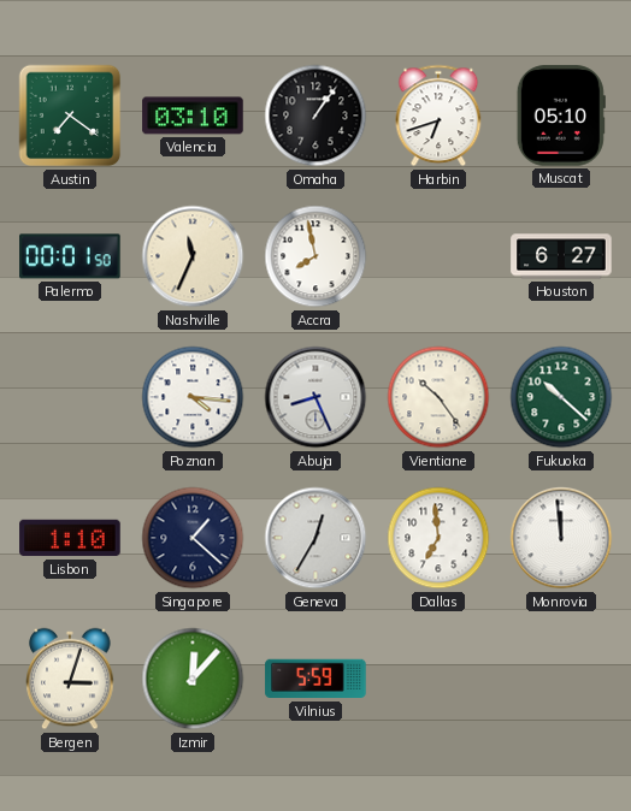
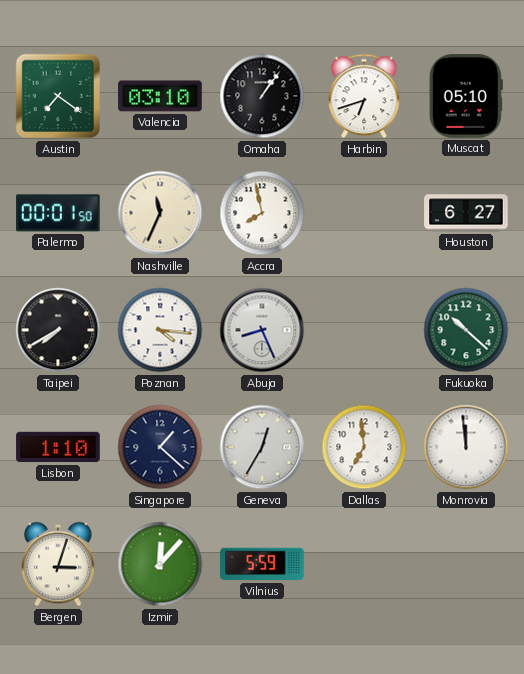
Taipei: none -> 7:40 (58, 330)
Vientiane: 10:24 -> none (438, 397)
